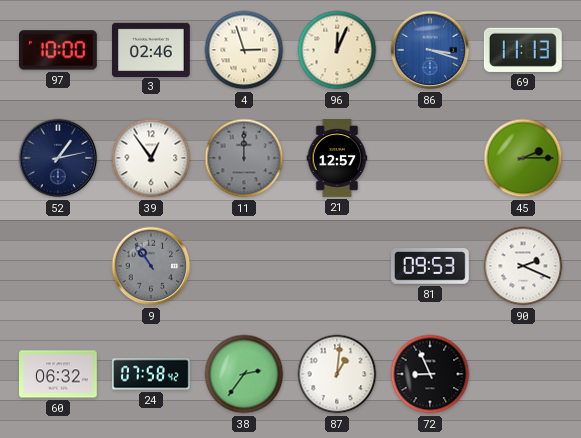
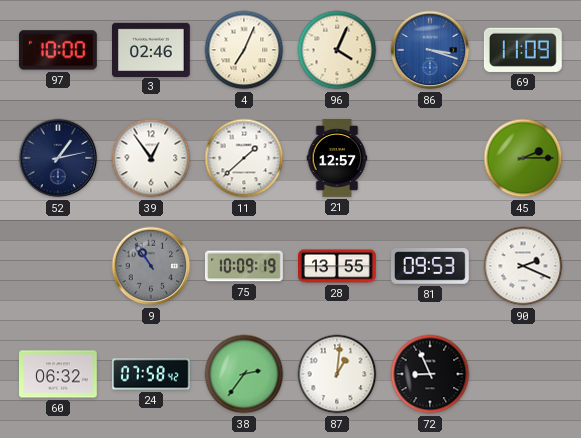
4: 2:57 -> 7:04 (244, 50)
96: 12:04 -> 4:04 (337, 50)
69: 11:13 -> 11:09 (523, 50)
11: 12:00 -> 1:38 (244, 158)
11 dial: grey -> white (244, 158)
75: none -> 10:09 (245, 266)
28: none -> 13:55 (337, 266)
